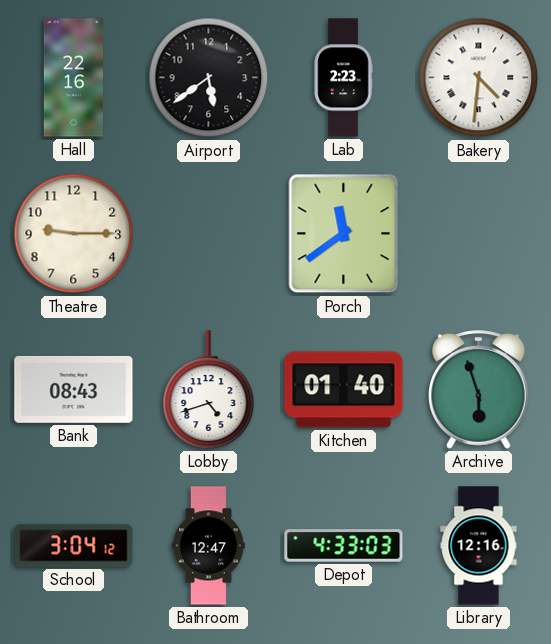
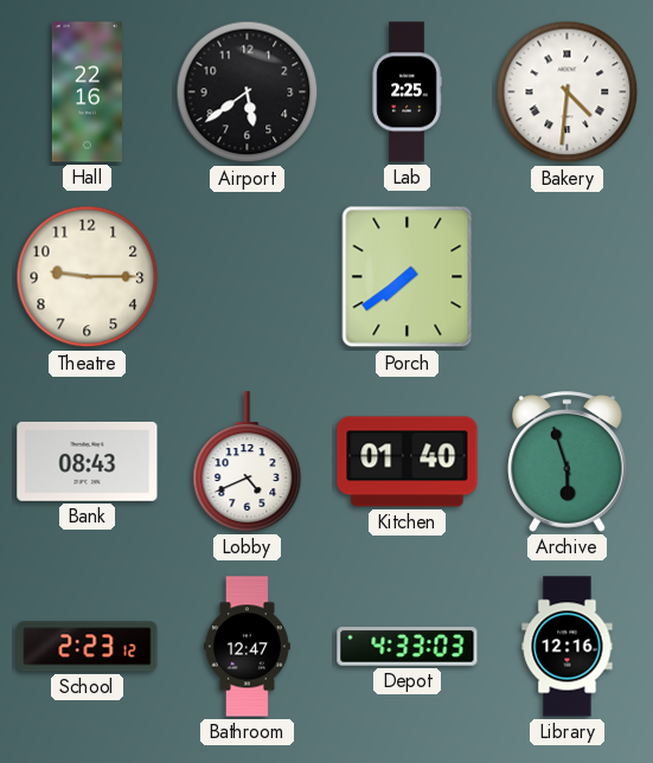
Lab: 2:23 -> 2:25 (406, 92)
Porch: 11:39 -> 7:39 (408, 277)
Lobby: 4:42 -> 4:41 (248, 462)
School: 3:04 -> 2:23 (88, 647)
